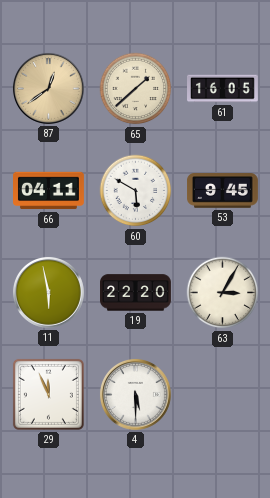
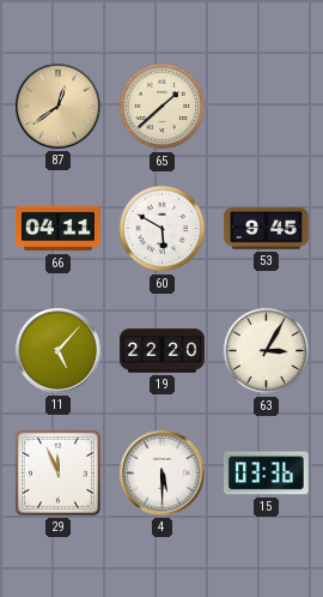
61: 16:05 -> none (223, 89)
11: 5:58 -> 5:07 (57, 350)
15: none -> 03:36 (266, 474)
